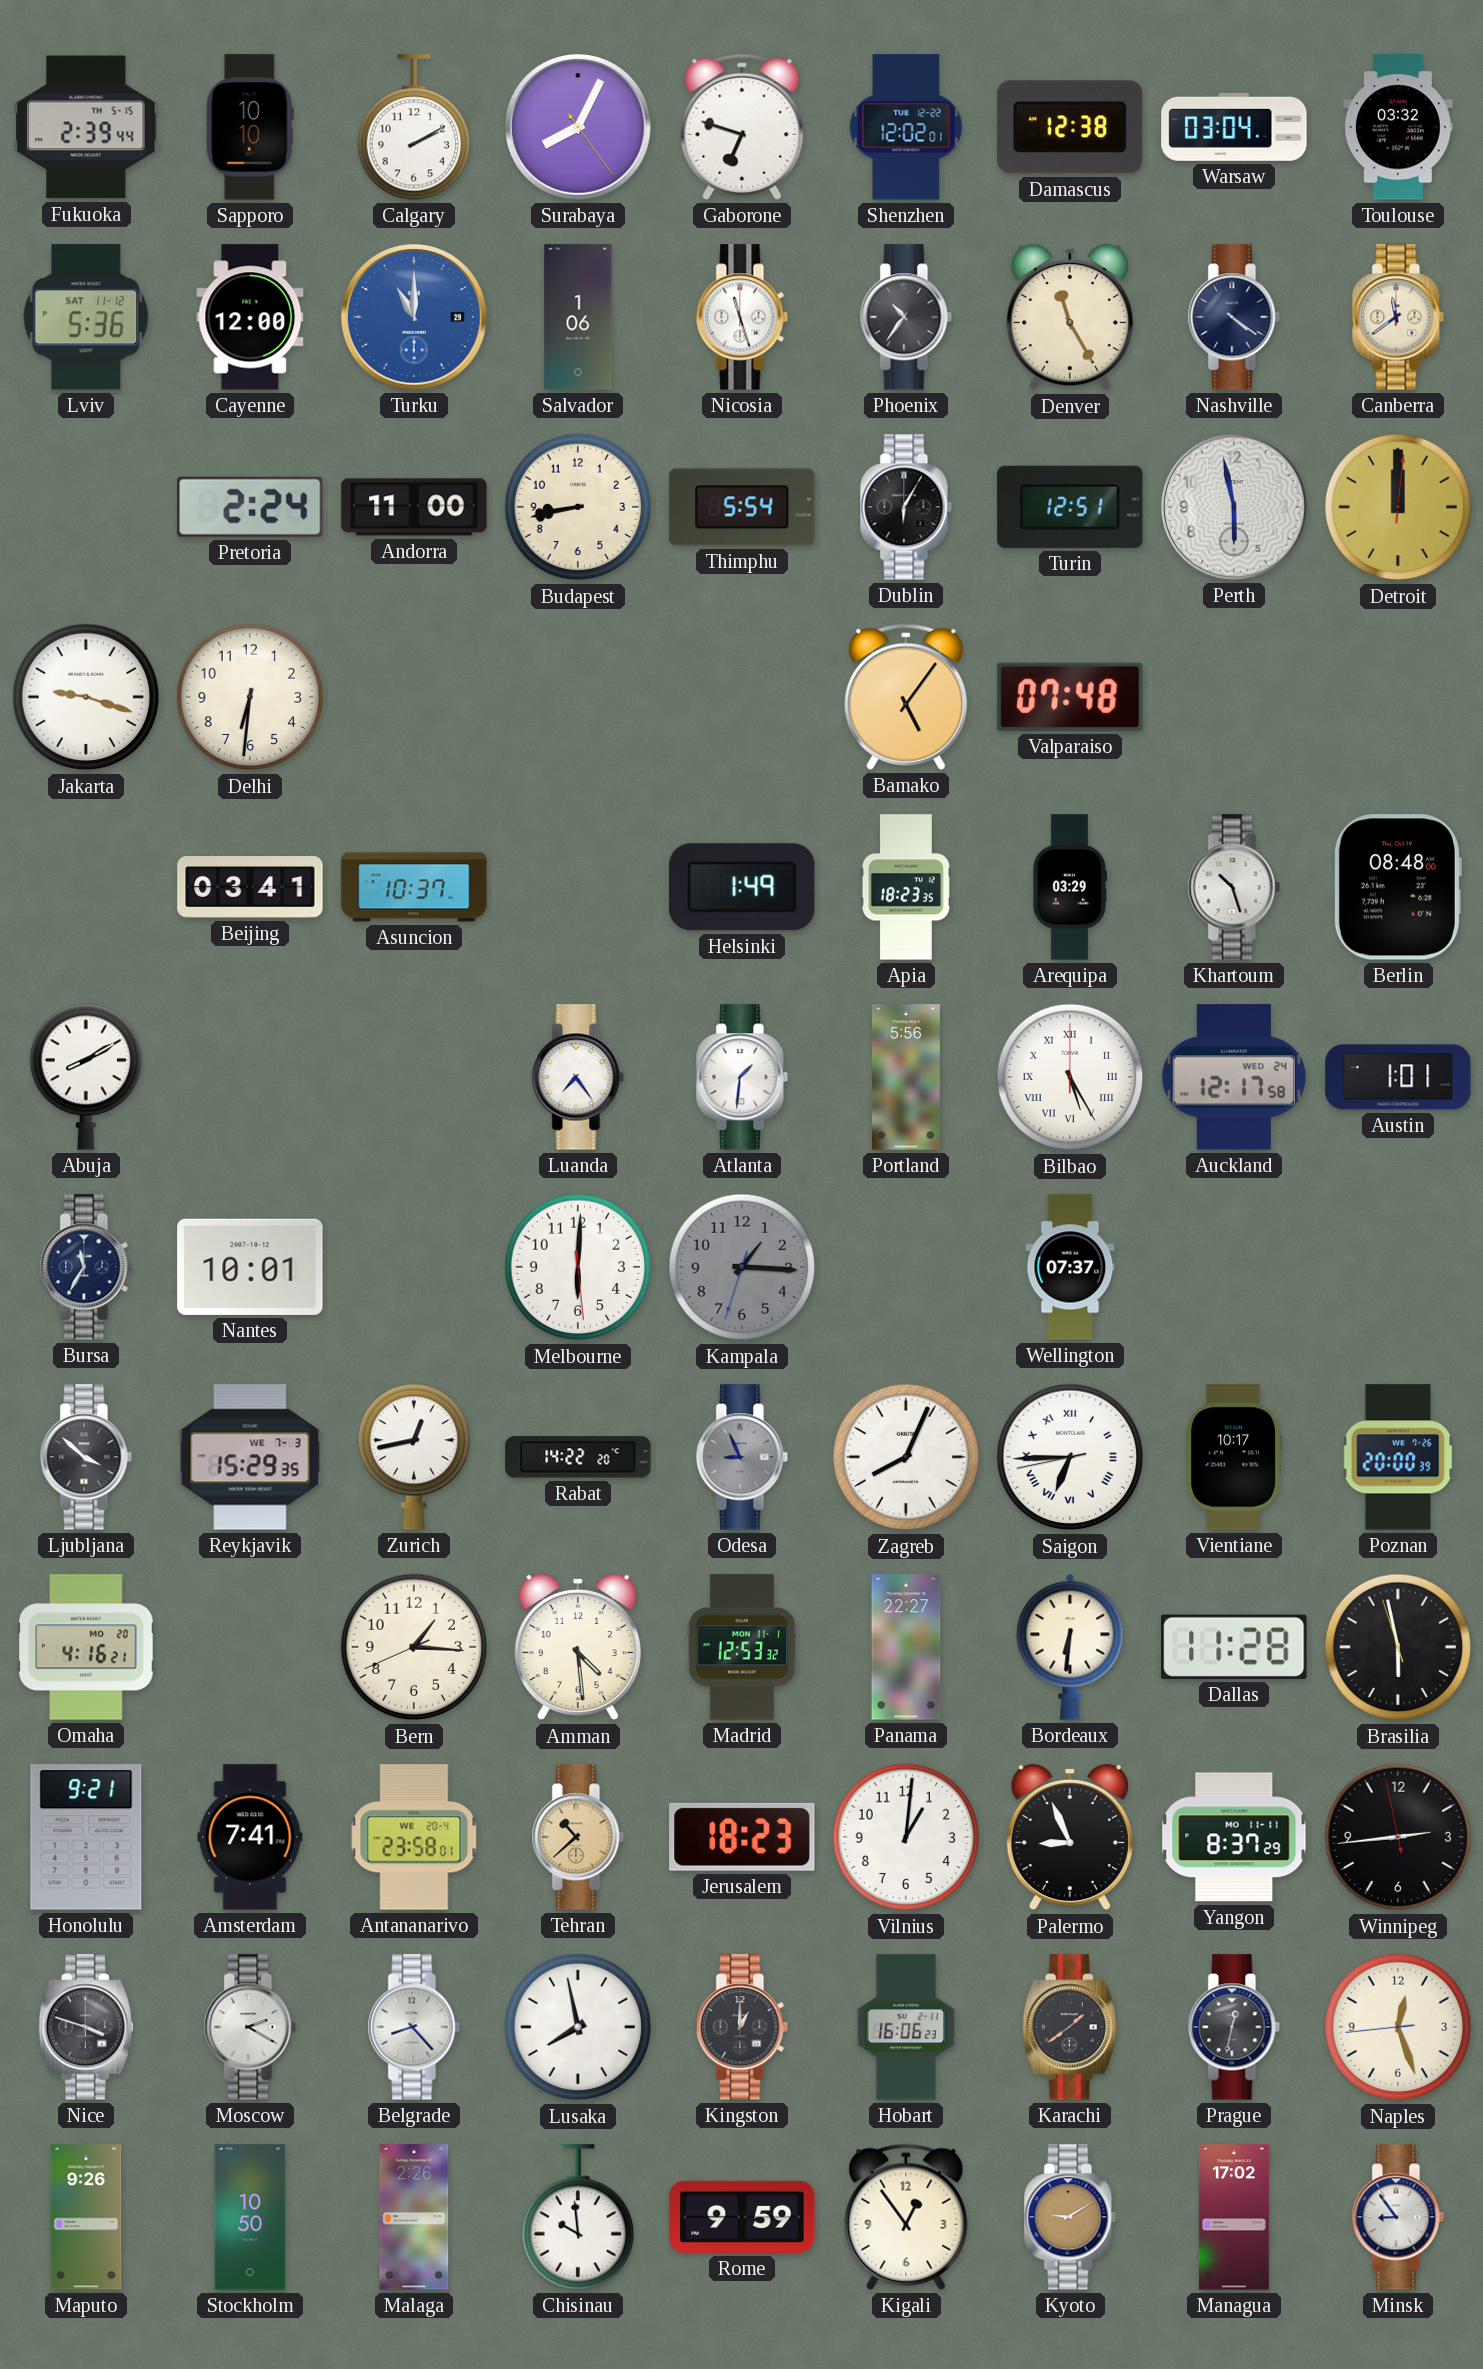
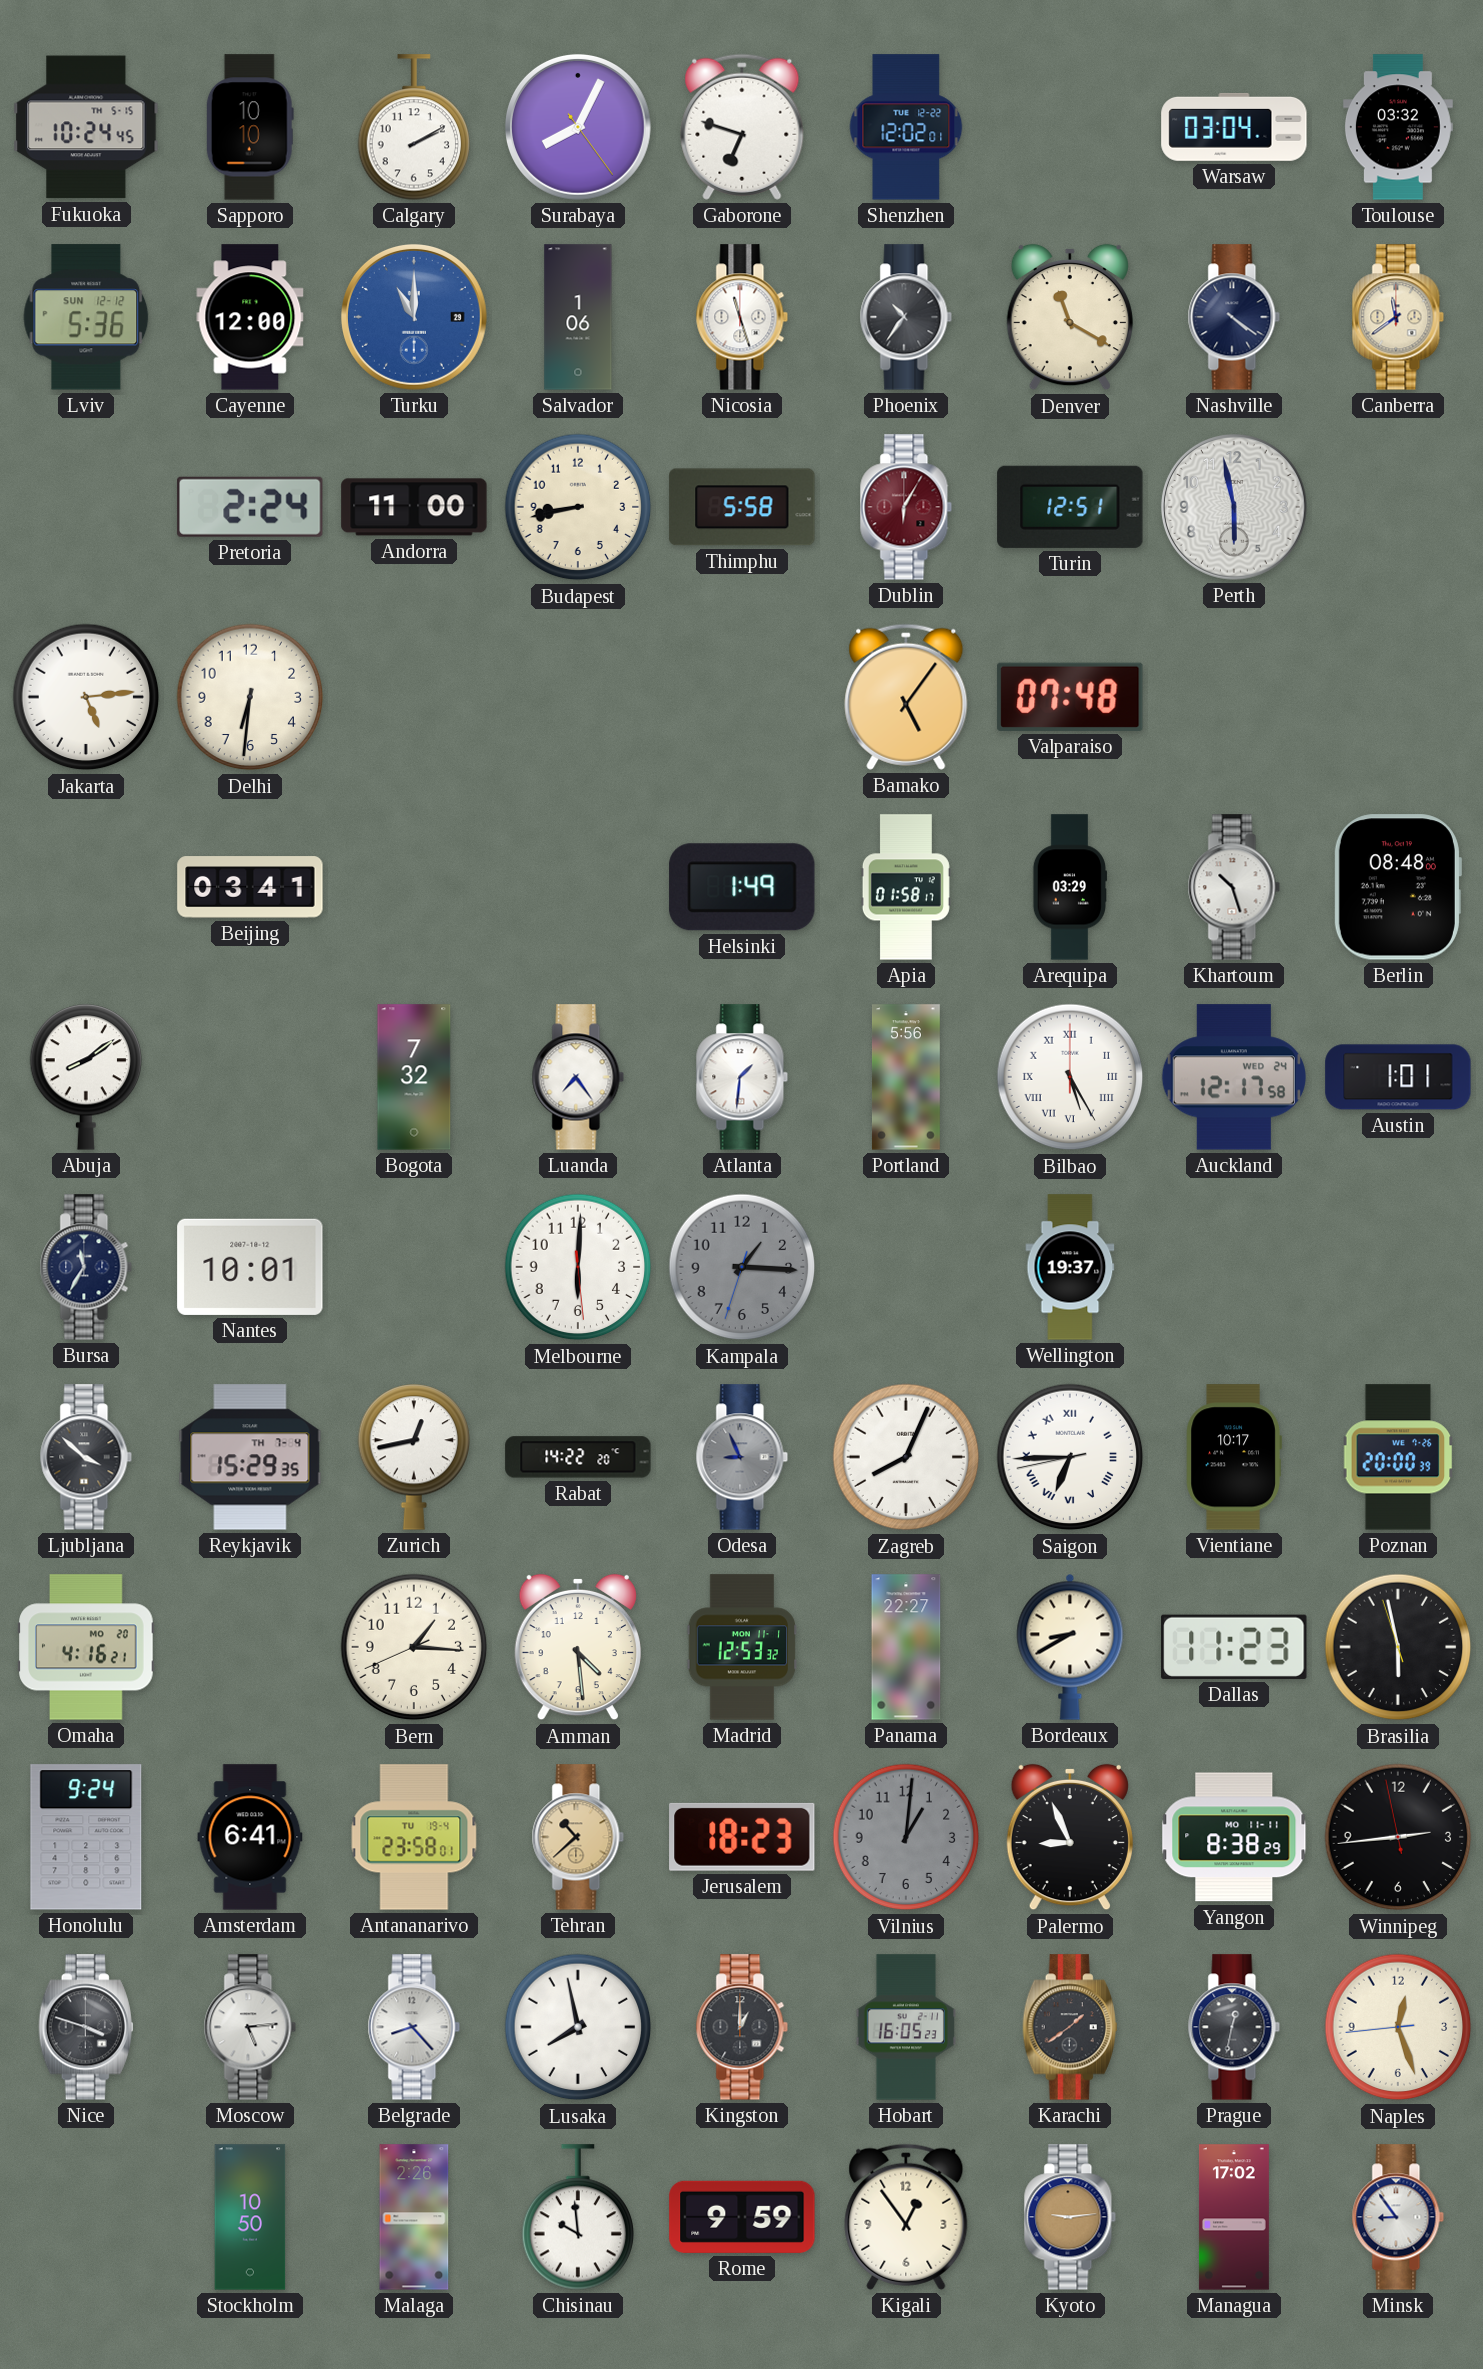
Fukuoka: 2:39 -> 10:24 (86, 127)
Damascus: 12:38 -> none (1070, 127)
Lviv date: SAT 11-12 -> SUN 12-12 (86, 317)
Denver: 11:25 -> 11:20 (1070, 317)
Thimphu: 5:54 -> 5:58 (742, 507)
Dublin dial: black -> burgundy (906, 507)
Detroit: 12:00 -> none (1398, 507)
Jakarta: 9:18 -> 5:14 (86, 697)
Asuncion: 10:37 -> none (414, 887)
Apia: 18:23 -> 01:58 (906, 887)
Abuja: 8:10 -> 8:09 (86, 1077)
Bogota: none -> 7:32 (414, 1077)
Wellington: 07:37 -> 19:37 (1070, 1267)
Reykjavik date: WE 7-3 -> TH 7-4 (250, 1457)
Bordeaux: 6:31 -> 8:40 (1070, 1647)
Dallas: 11:28 -> 11:23 (1234, 1647)
Honolulu: 9:21 -> 9:24 (86, 1837)
Amsterdam: 7:41 -> 6:41 (250, 1837)
Antananarivo date: WE 20-4 -> TU 19-4 (414, 1837)
Vilnius dial: white -> grey (906, 1837)
Yangon: 8:37 -> 8:38 (1234, 1837)
Moscow: 2:20 -> 5:14 (250, 2027)
Hobart: 16:06 -> 16:05 (906, 2027)
Maputo: 9:26 -> none (86, 2217)
Kyoto: 9:10 -> 9:14 (1070, 2217)
